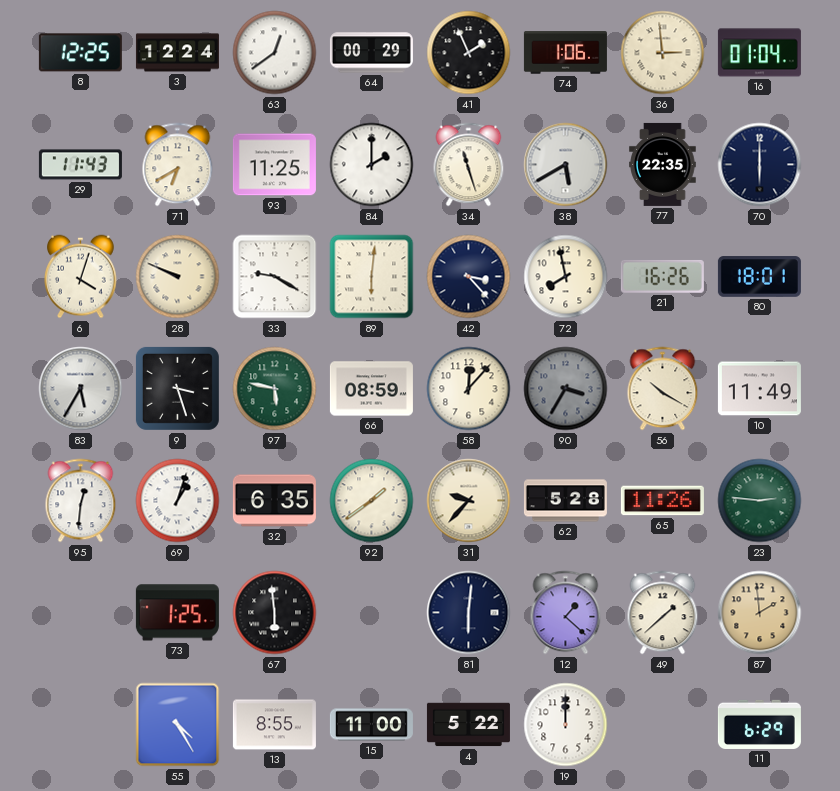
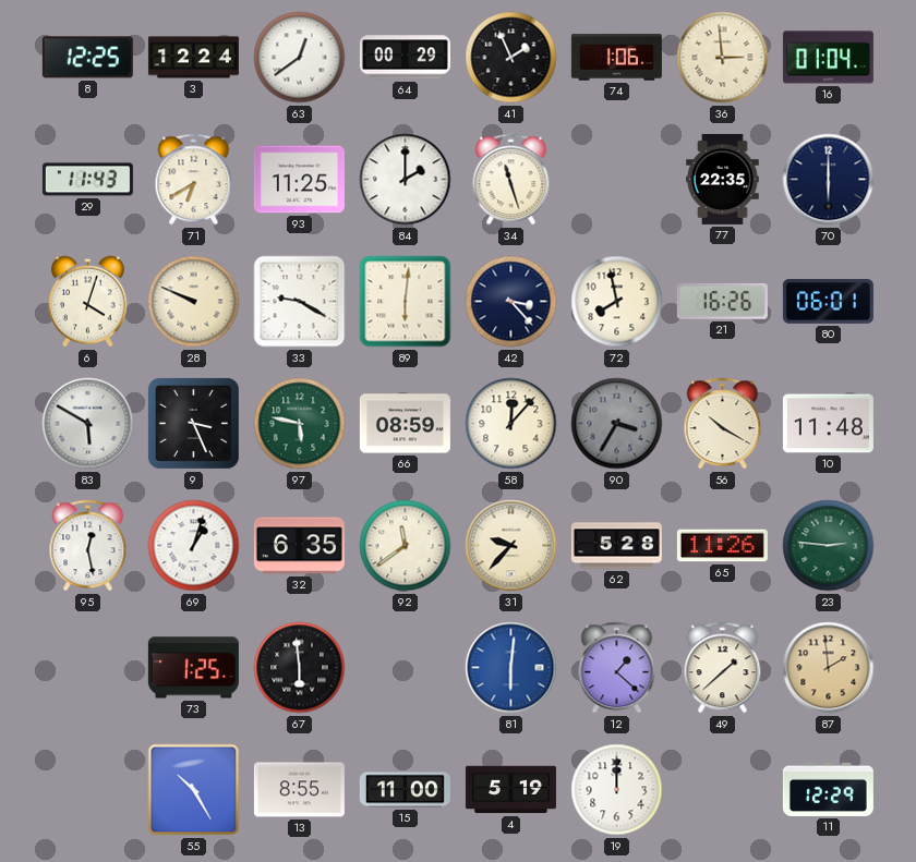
38: 5:40 -> none (566, 165)
80: 18:01 -> 06:01 (828, 302)
83: 5:35 -> 5:50 (88, 424)
9: 3:27 -> 3:26 (193, 423)
10: 11:49 -> 11:48 (828, 424)
95: 12:31 -> 12:28 (88, 546)
92: 1:39 -> 11:39 (406, 546)
81 dial: navy -> blue (511, 668)
55: 4:25 -> 10:25 (194, 790)
4: 5:22 -> 5:19 (510, 790)
11: 6:29 -> 12:29 (828, 789)
